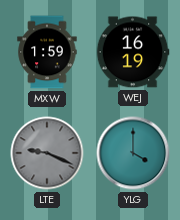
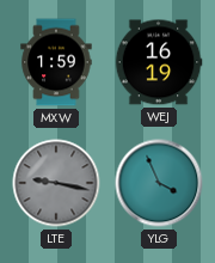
LTE: 9:19 -> 9:17 (56, 183)
YLG: 4:00 -> 3:56 (159, 183)
